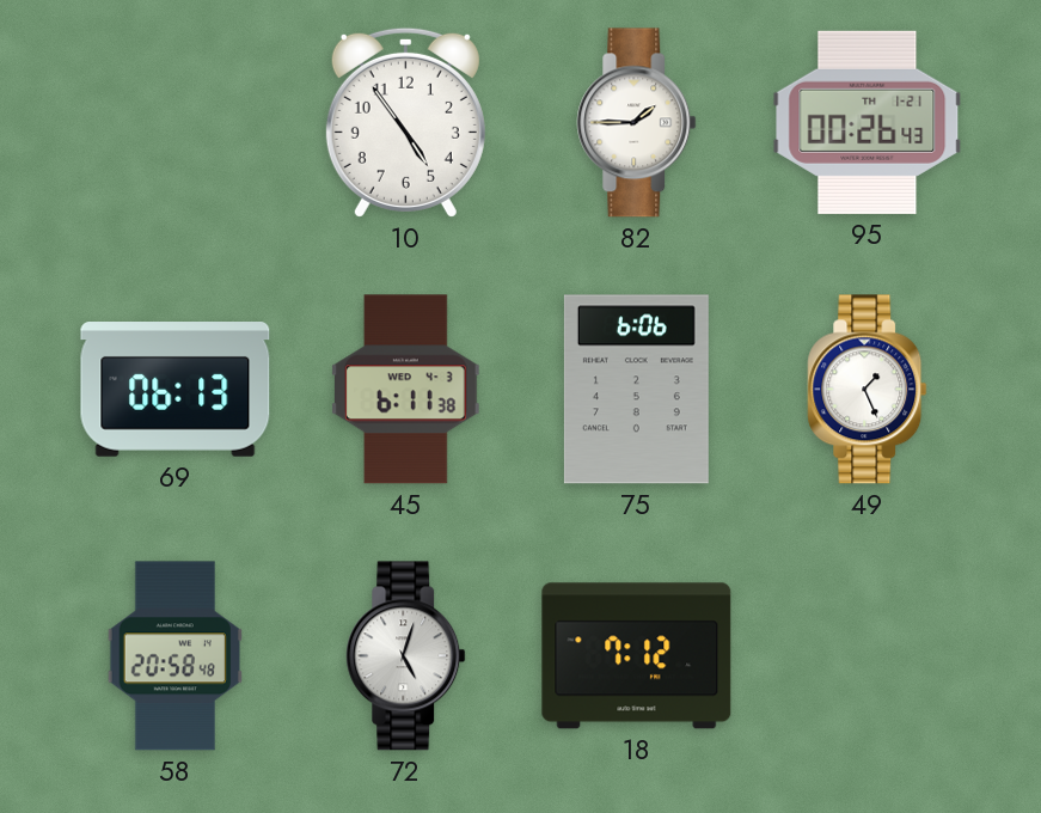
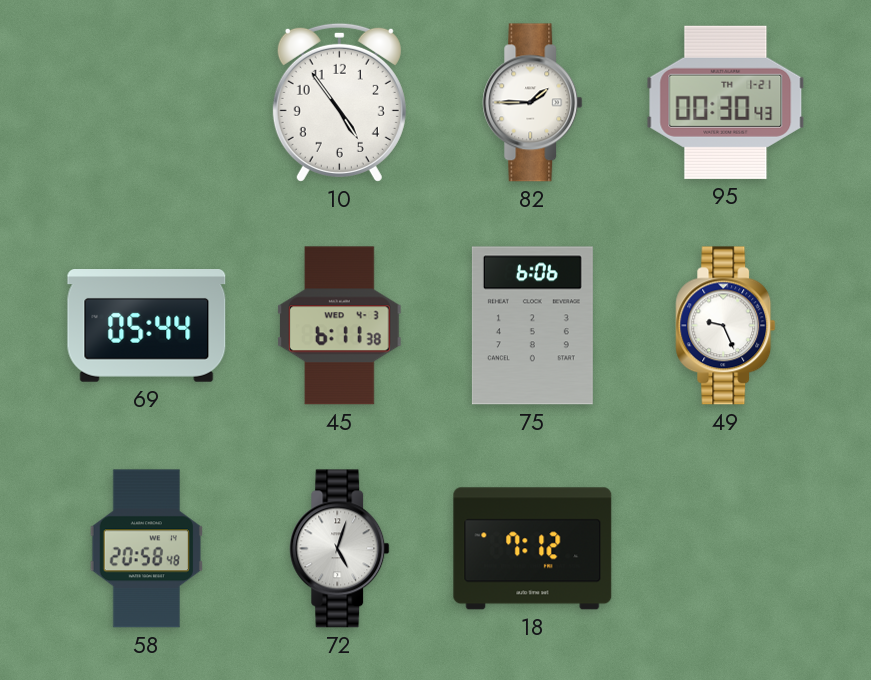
95: 00:26 -> 00:30 (726, 102)
69: 06:13 -> 05:44 (147, 326)
49: 1:26 -> 9:26 (726, 326)
